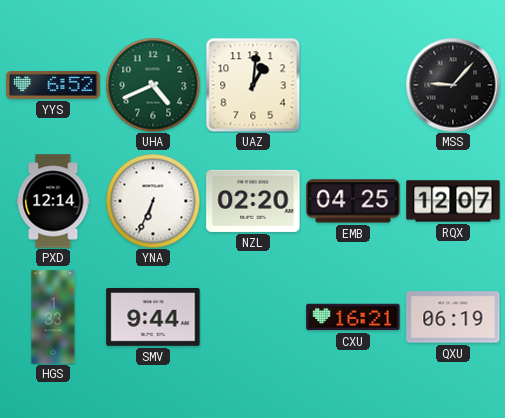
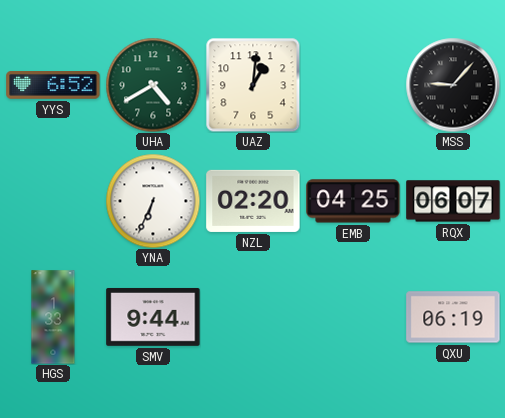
UHA: 4:41 -> 4:40 (153, 85)
PXD: 12:14 -> none (53, 201)
RQX: 12:07 -> 06:07 (453, 201)
CXU: 16:21 -> none (353, 317)
